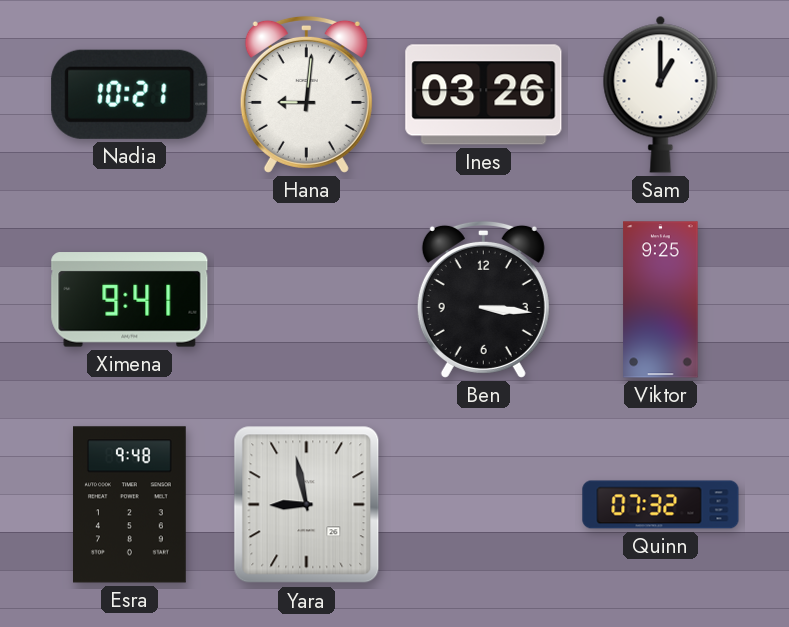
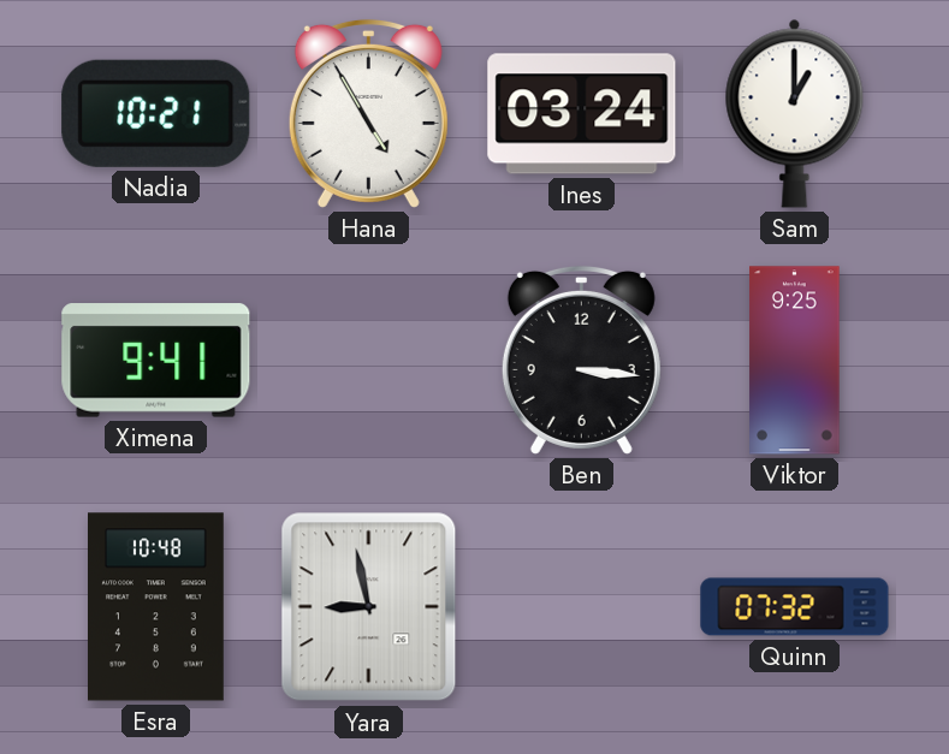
Hana: 9:01 -> 4:55 (368, 113)
Ines: 03:26 -> 03:24 (582, 114)
Esra: 9:48 -> 10:48 (156, 607)
